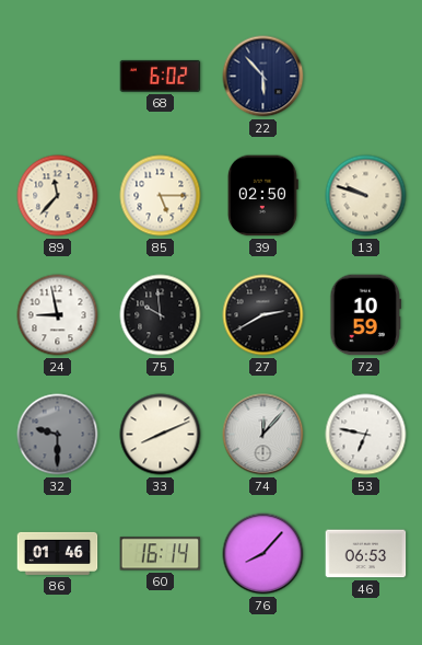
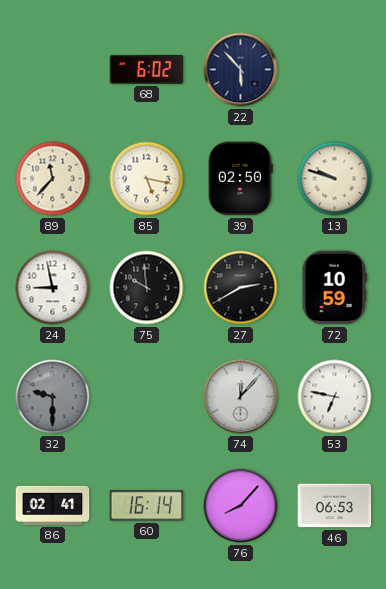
85: 5:15 -> 5:17 (147, 179)
33: 8:11 -> none (161, 435)
86: 01:46 -> 02:41 (53, 505)
